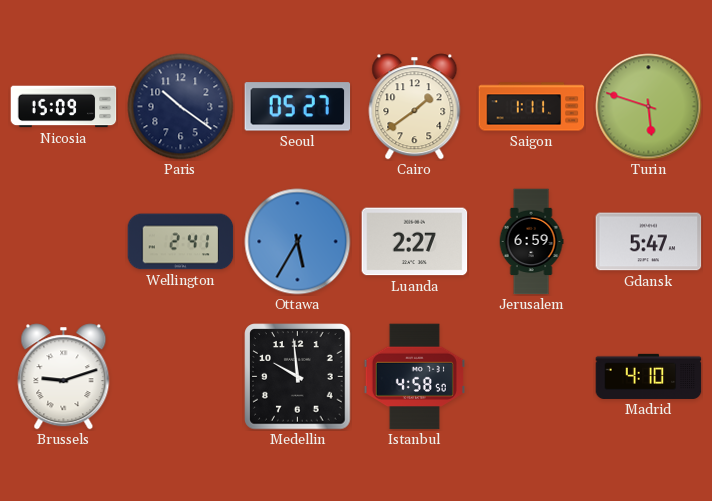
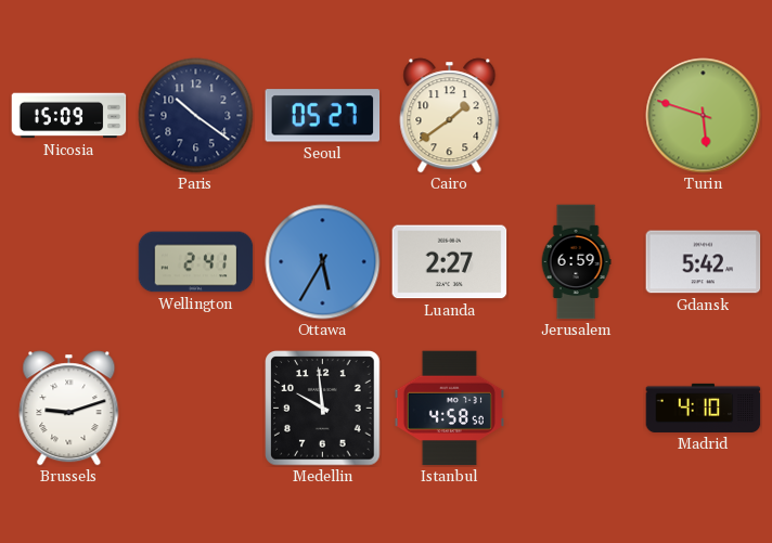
Saigon: 1:11 -> none (532, 107)
Gdansk: 5:47 -> 5:42 (704, 262)
